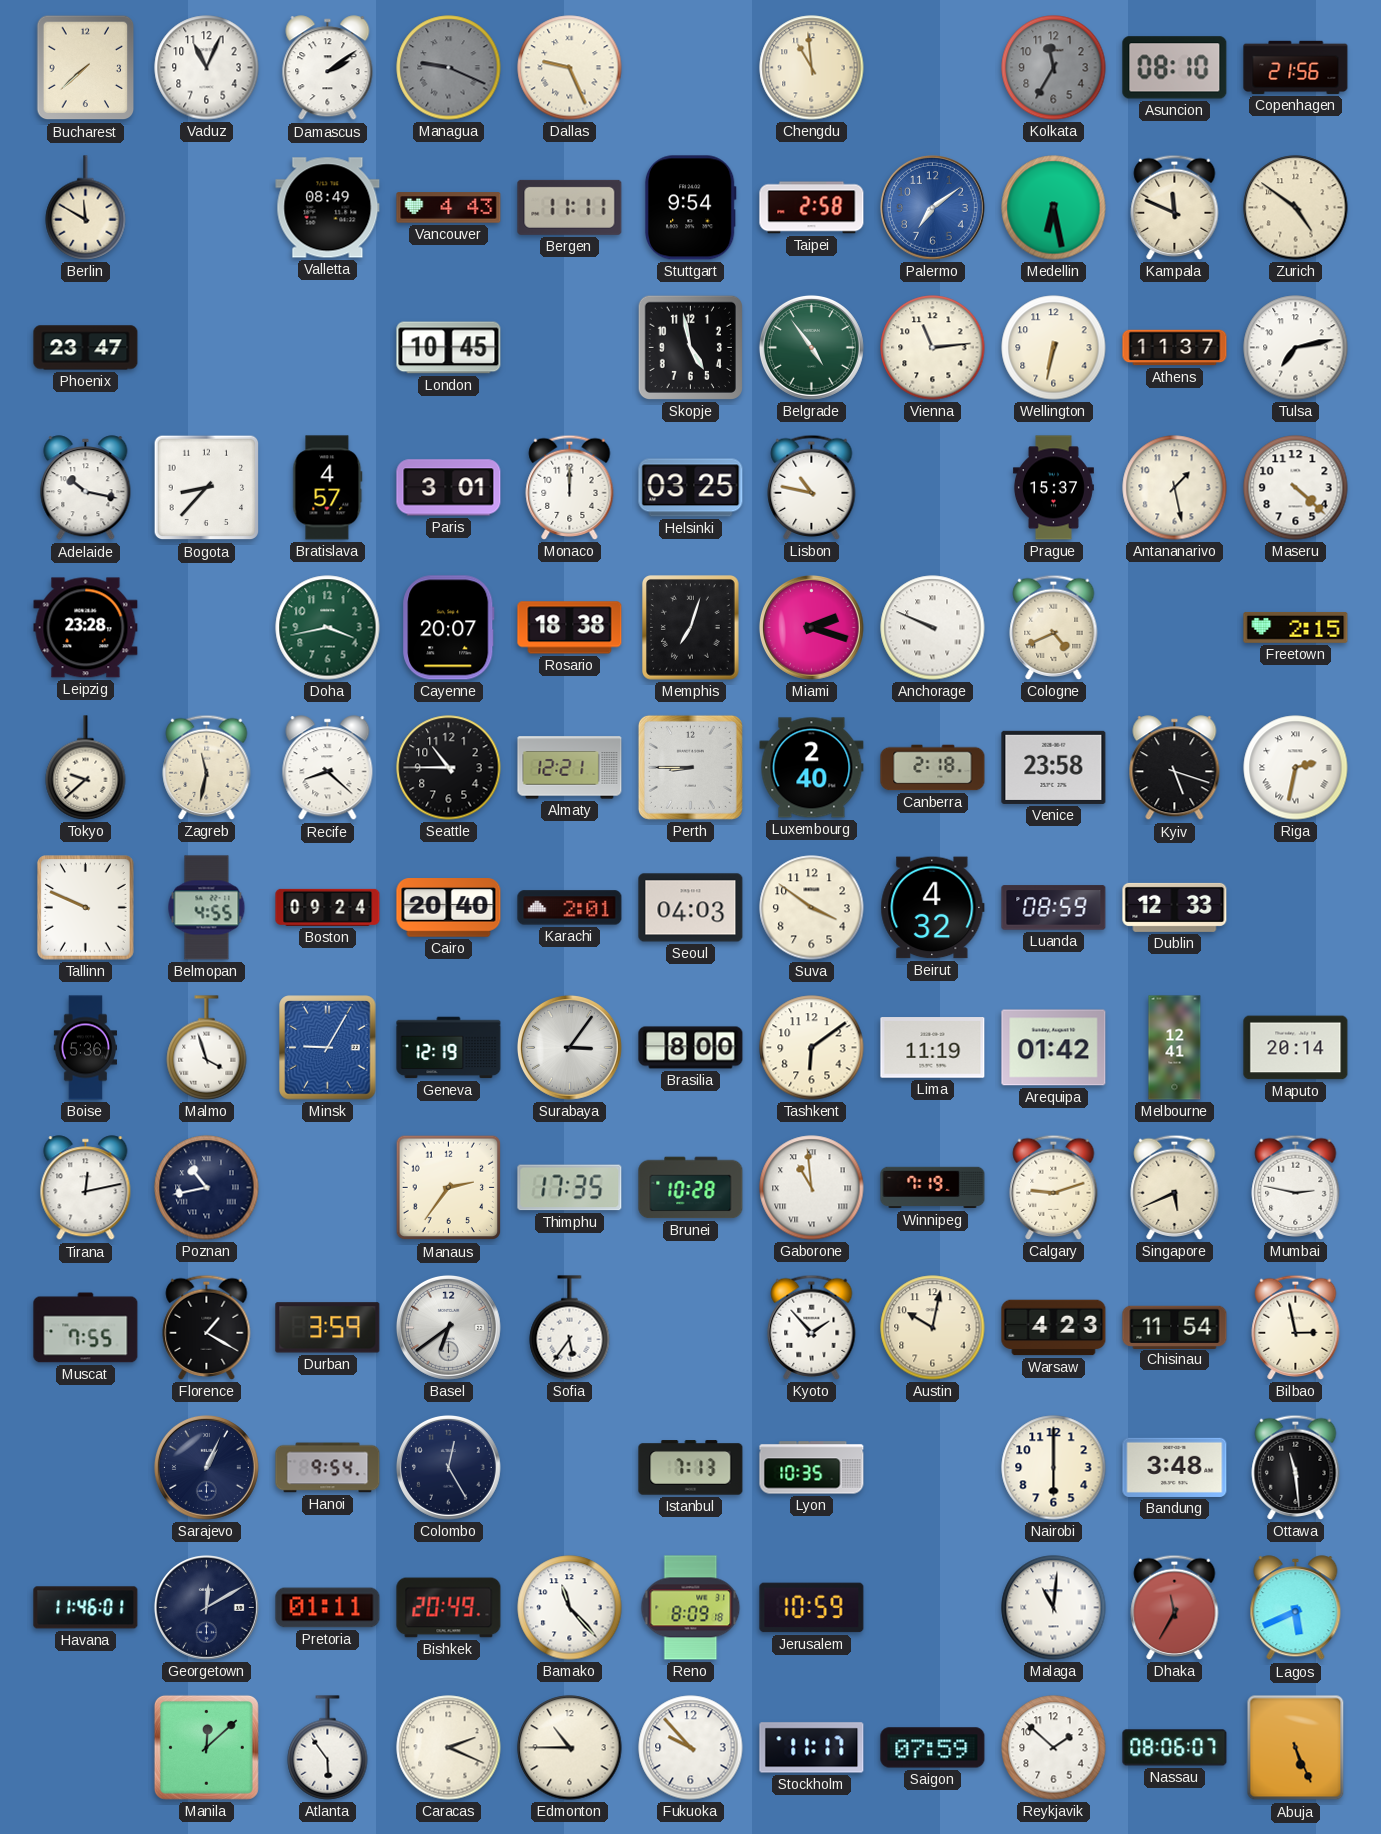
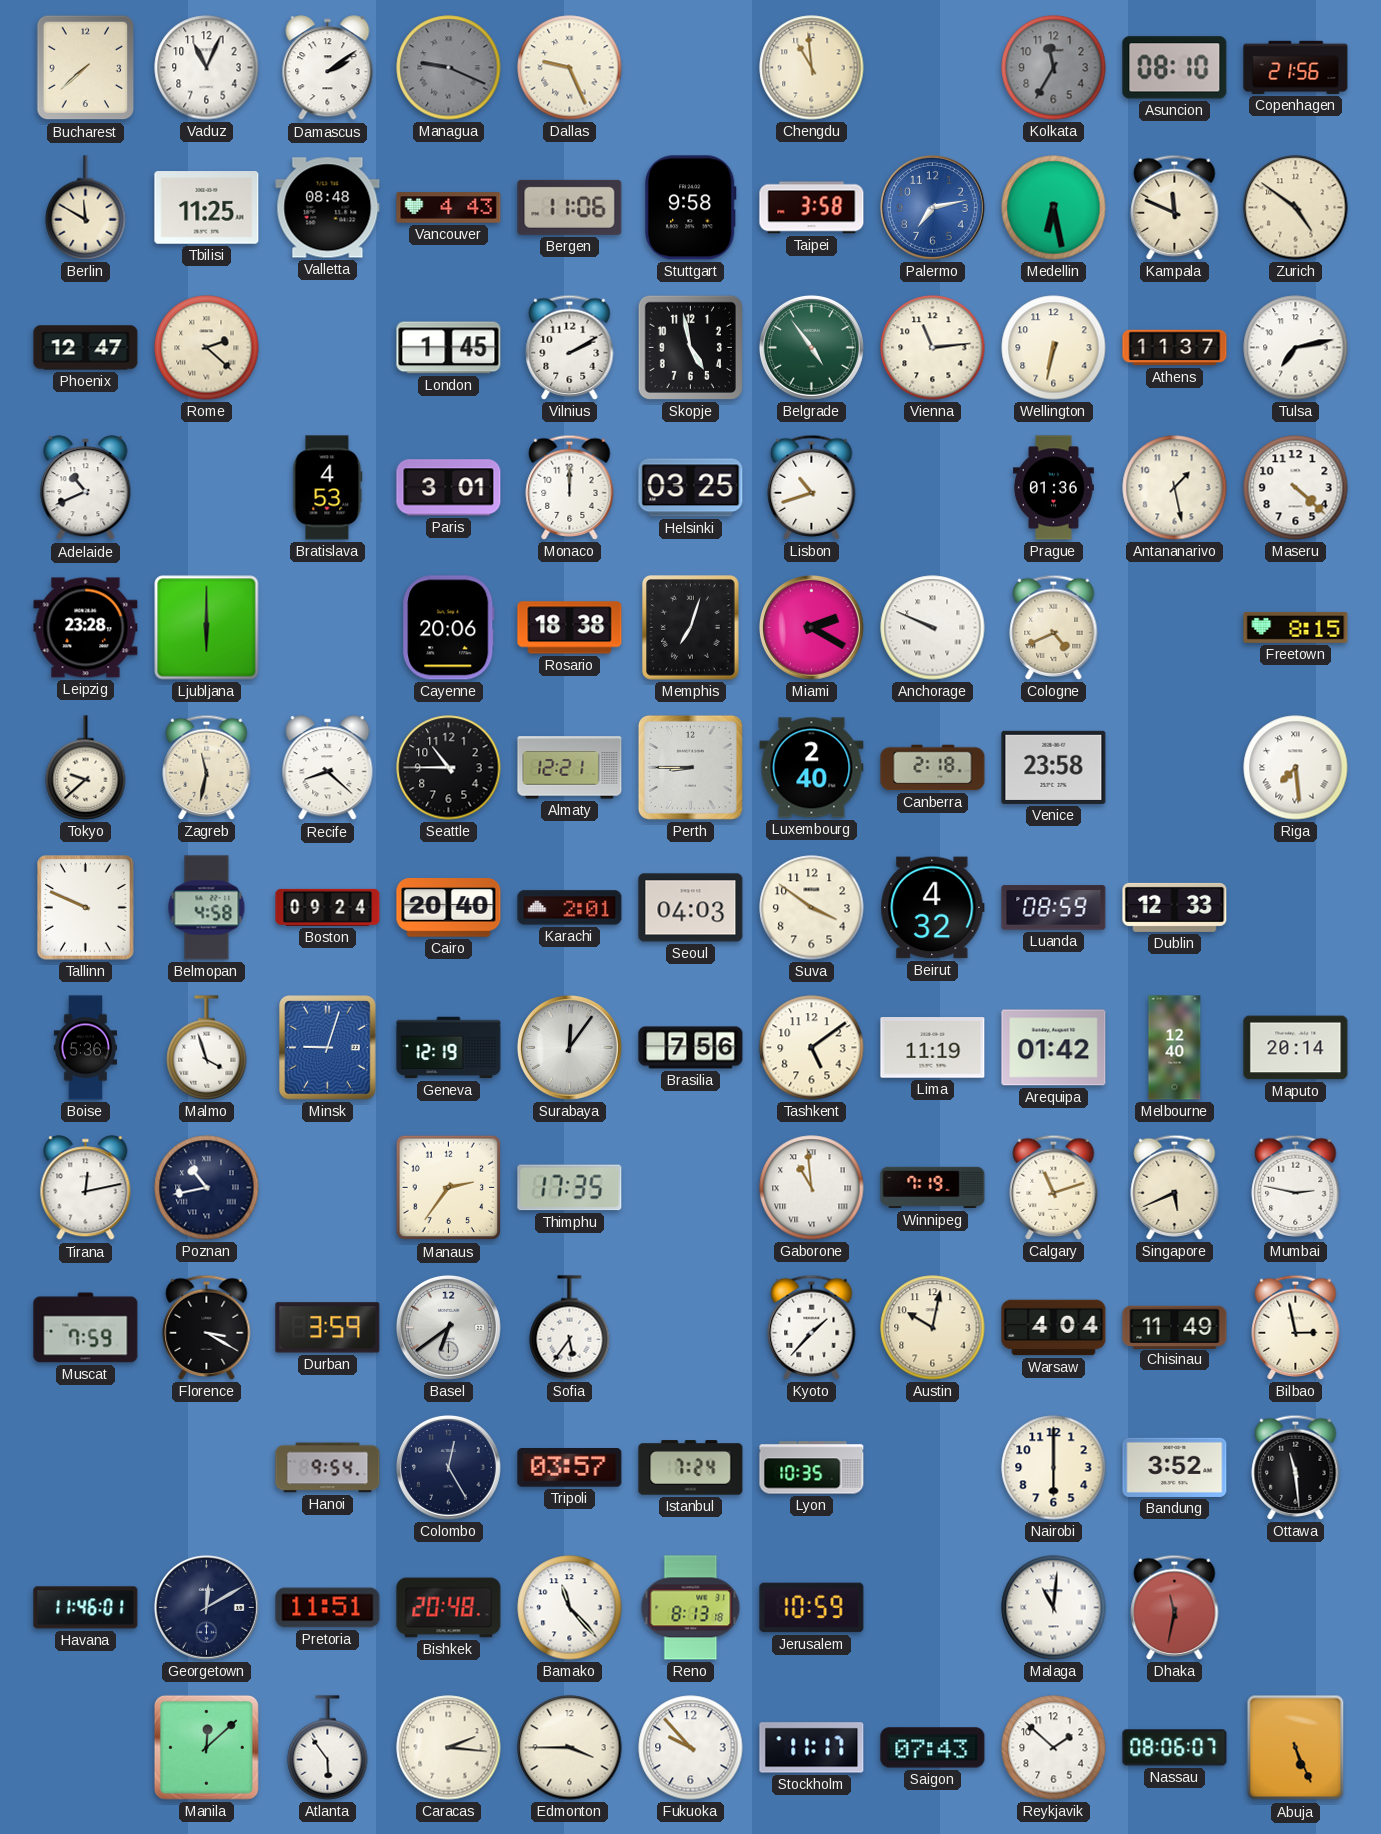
Tbilisi: none -> 11:25 (207, 208)
Valletta: 08:49 -> 08:48 (328, 208)
Bergen: 11:11 -> 11:06 (570, 207)
Stuttgart: 9:54 -> 9:58 (690, 208)
Taipei: 2:58 -> 3:58 (812, 208)
Palermo: 7:09 -> 7:13 (932, 207)
Phoenix: 23:47 -> 12:47 (86, 348)
Rome: none -> 2:22 (207, 348)
London: 10:45 -> 1:45 (449, 348)
Vilnius: none -> 2:10 (570, 347)
Adelaide: 10:17 -> 10:41 (86, 488)
Bogota: 8:37 -> none (207, 488)
Bratislava: 4:57 -> 4:53 (328, 488)
Lisbon: 10:47 -> 10:42 (812, 487)
Prague: 15:37 -> 01:36 (1053, 488)
Ljubljana: none -> 6:00 (207, 628)
Doha: 3:43 -> none (328, 628)
Cayenne: 20:07 -> 20:06 (449, 628)
Miami: 2:18 -> 2:20 (811, 627)
Freetown: 2:15 -> 8:15 (1296, 627)
Kyiv: 5:18 -> none (1175, 768)
Riga: 2:32 -> 7:29 (1296, 768)
Belmopan: 4:55 -> 4:58 (207, 908)
Minsk: 9:05 -> 9:03 (328, 1048)
Surabaya: 3:06 -> 12:06 (569, 1047)
Brasilia: 8:00 -> 7:56 (691, 1048)
Tashkent: 6:09 -> 5:09 (812, 1048)
Melbourne: 12:41 -> 12:40 (1175, 1048)
Brunei: 10:28 -> none (691, 1188)
Calgary: 9:12 -> 11:12 (1054, 1187)
Muscat: 7:55 -> 7:59 (86, 1328)
Florence: 1:20 -> 3:20 (207, 1327)
Kyoto: 1:53 -> 1:37 (812, 1327)
Warsaw: 4:23 -> 4:04 (1054, 1328)
Chisinau: 11:54 -> 11:49 (1175, 1327)
Sarajevo: 1:04 -> none (206, 1467)
Tripoli: none -> 03:57 (570, 1468)
Istanbul: 7:13 -> 7:24 (691, 1468)
Bandung: 3:48 -> 3:52 (1175, 1467)
Pretoria: 01:11 -> 11:51 (328, 1608)
Bishkek: 20:49 -> 20:48 (449, 1608)
Reno: 8:09 -> 8:13 (691, 1608)
Dhaka: 11:35 -> 11:32 (1175, 1607)
Lagos: 5:41 -> none (1296, 1608)
Caracas: 2:19 -> 2:16 (449, 1748)
Edmonton: 10:45 -> 3:45 (570, 1748)
Saigon: 07:59 -> 07:43 (933, 1748)
